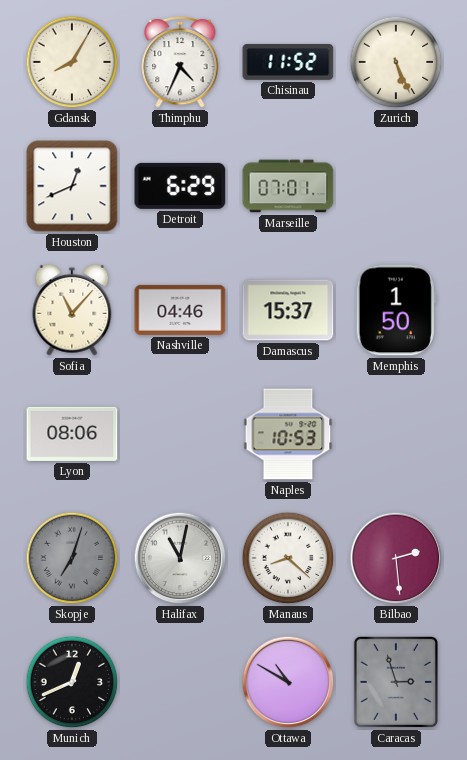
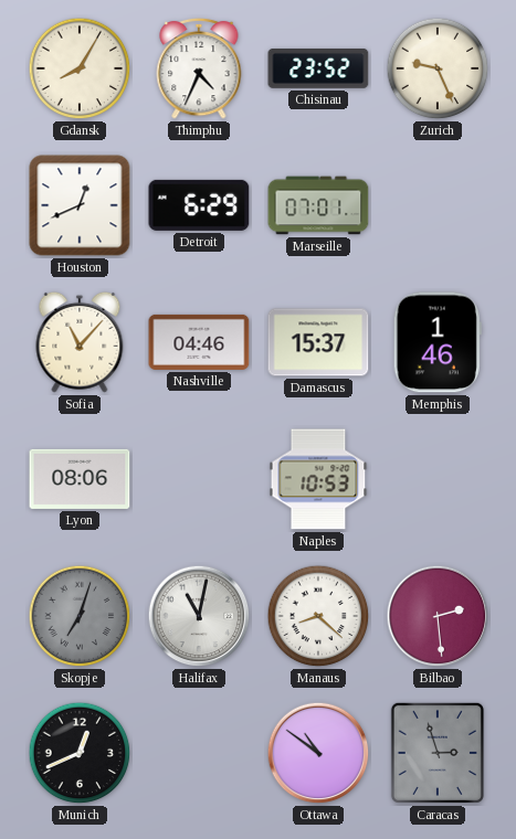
Chisinau: 11:52 -> 23:52 (318, 68)
Zurich: 5:26 -> 9:26 (438, 68)
Memphis: 1:50 -> 1:46 (438, 342)
Ottawa: 10:50 -> 10:51 (318, 753)
